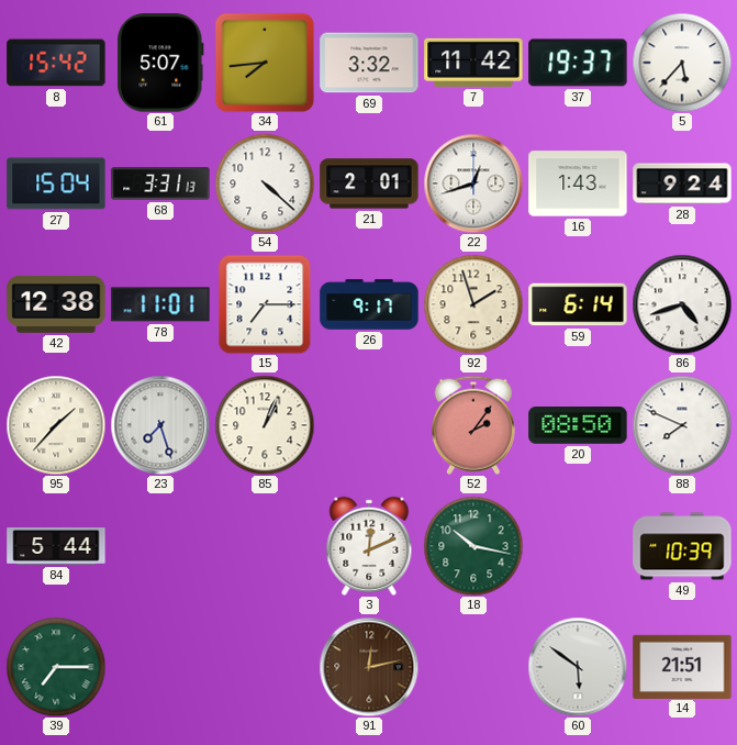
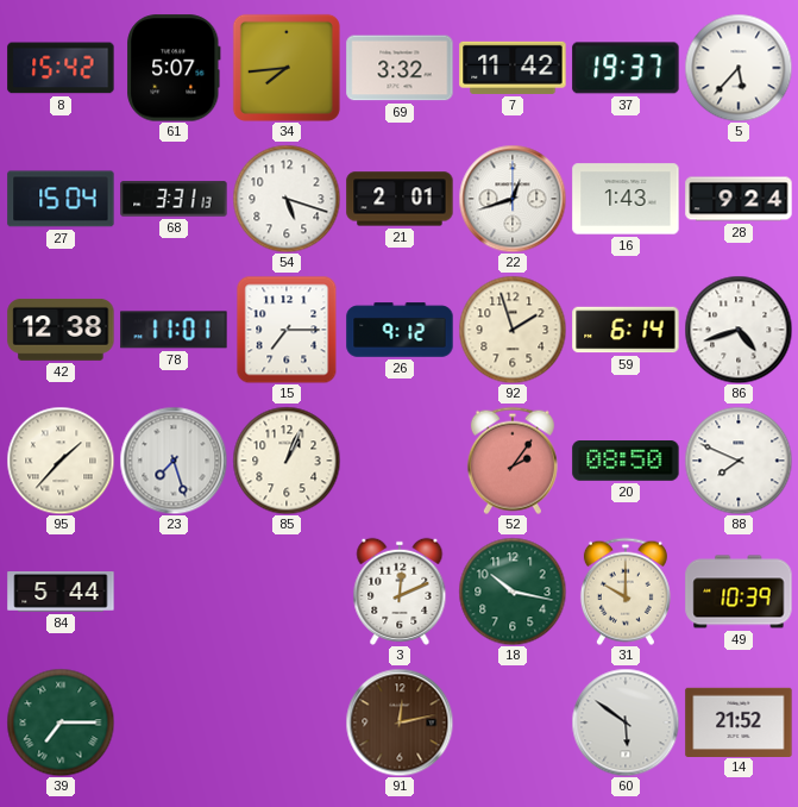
54: 4:22 -> 5:18 (287, 199)
26: 9:17 -> 9:12 (400, 330)
31: none -> 10:00 (626, 592)
14: 21:51 -> 21:52 (739, 721)
